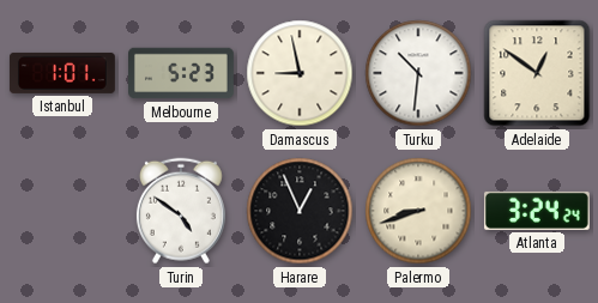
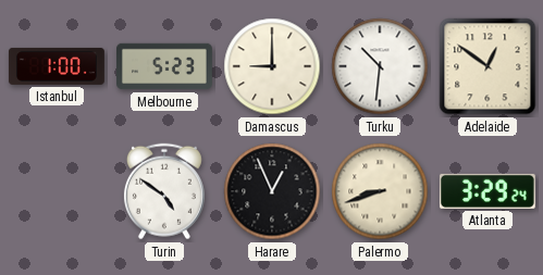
Istanbul: 1:01 -> 1:00 (57, 66)
Damascus: 8:58 -> 9:00 (272, 66)
Atlanta: 3:24 -> 3:29 (488, 191)
